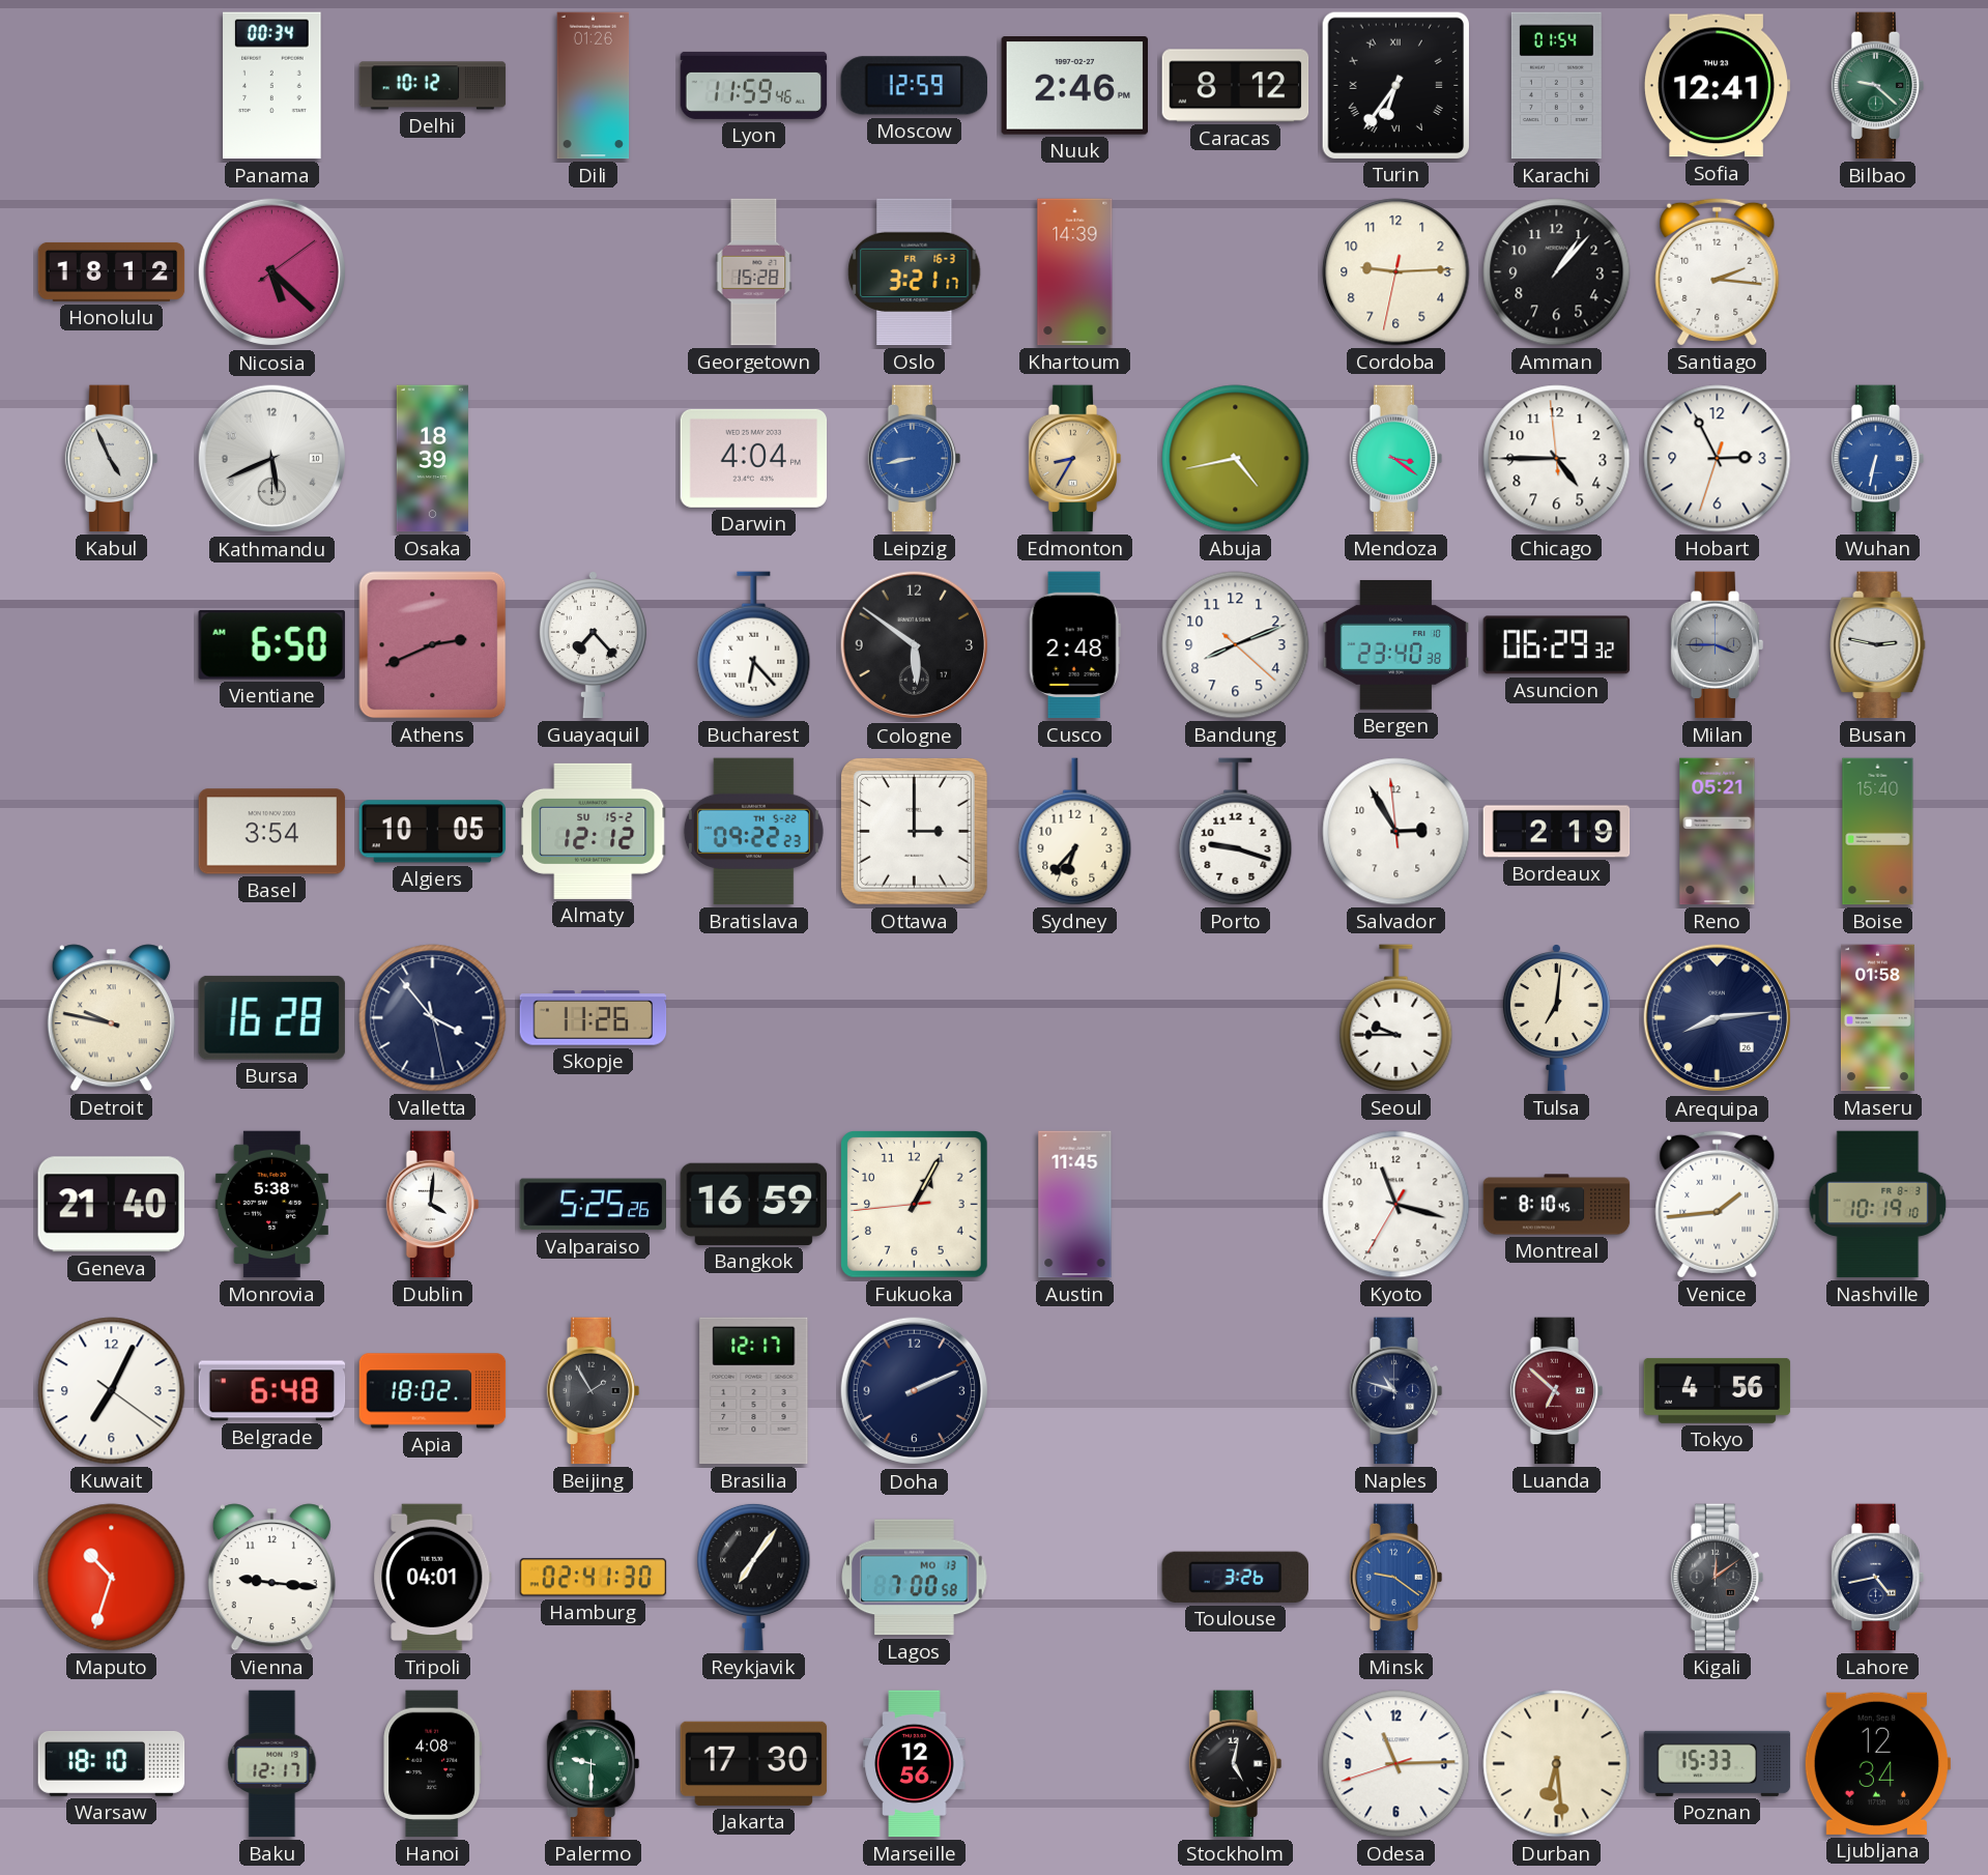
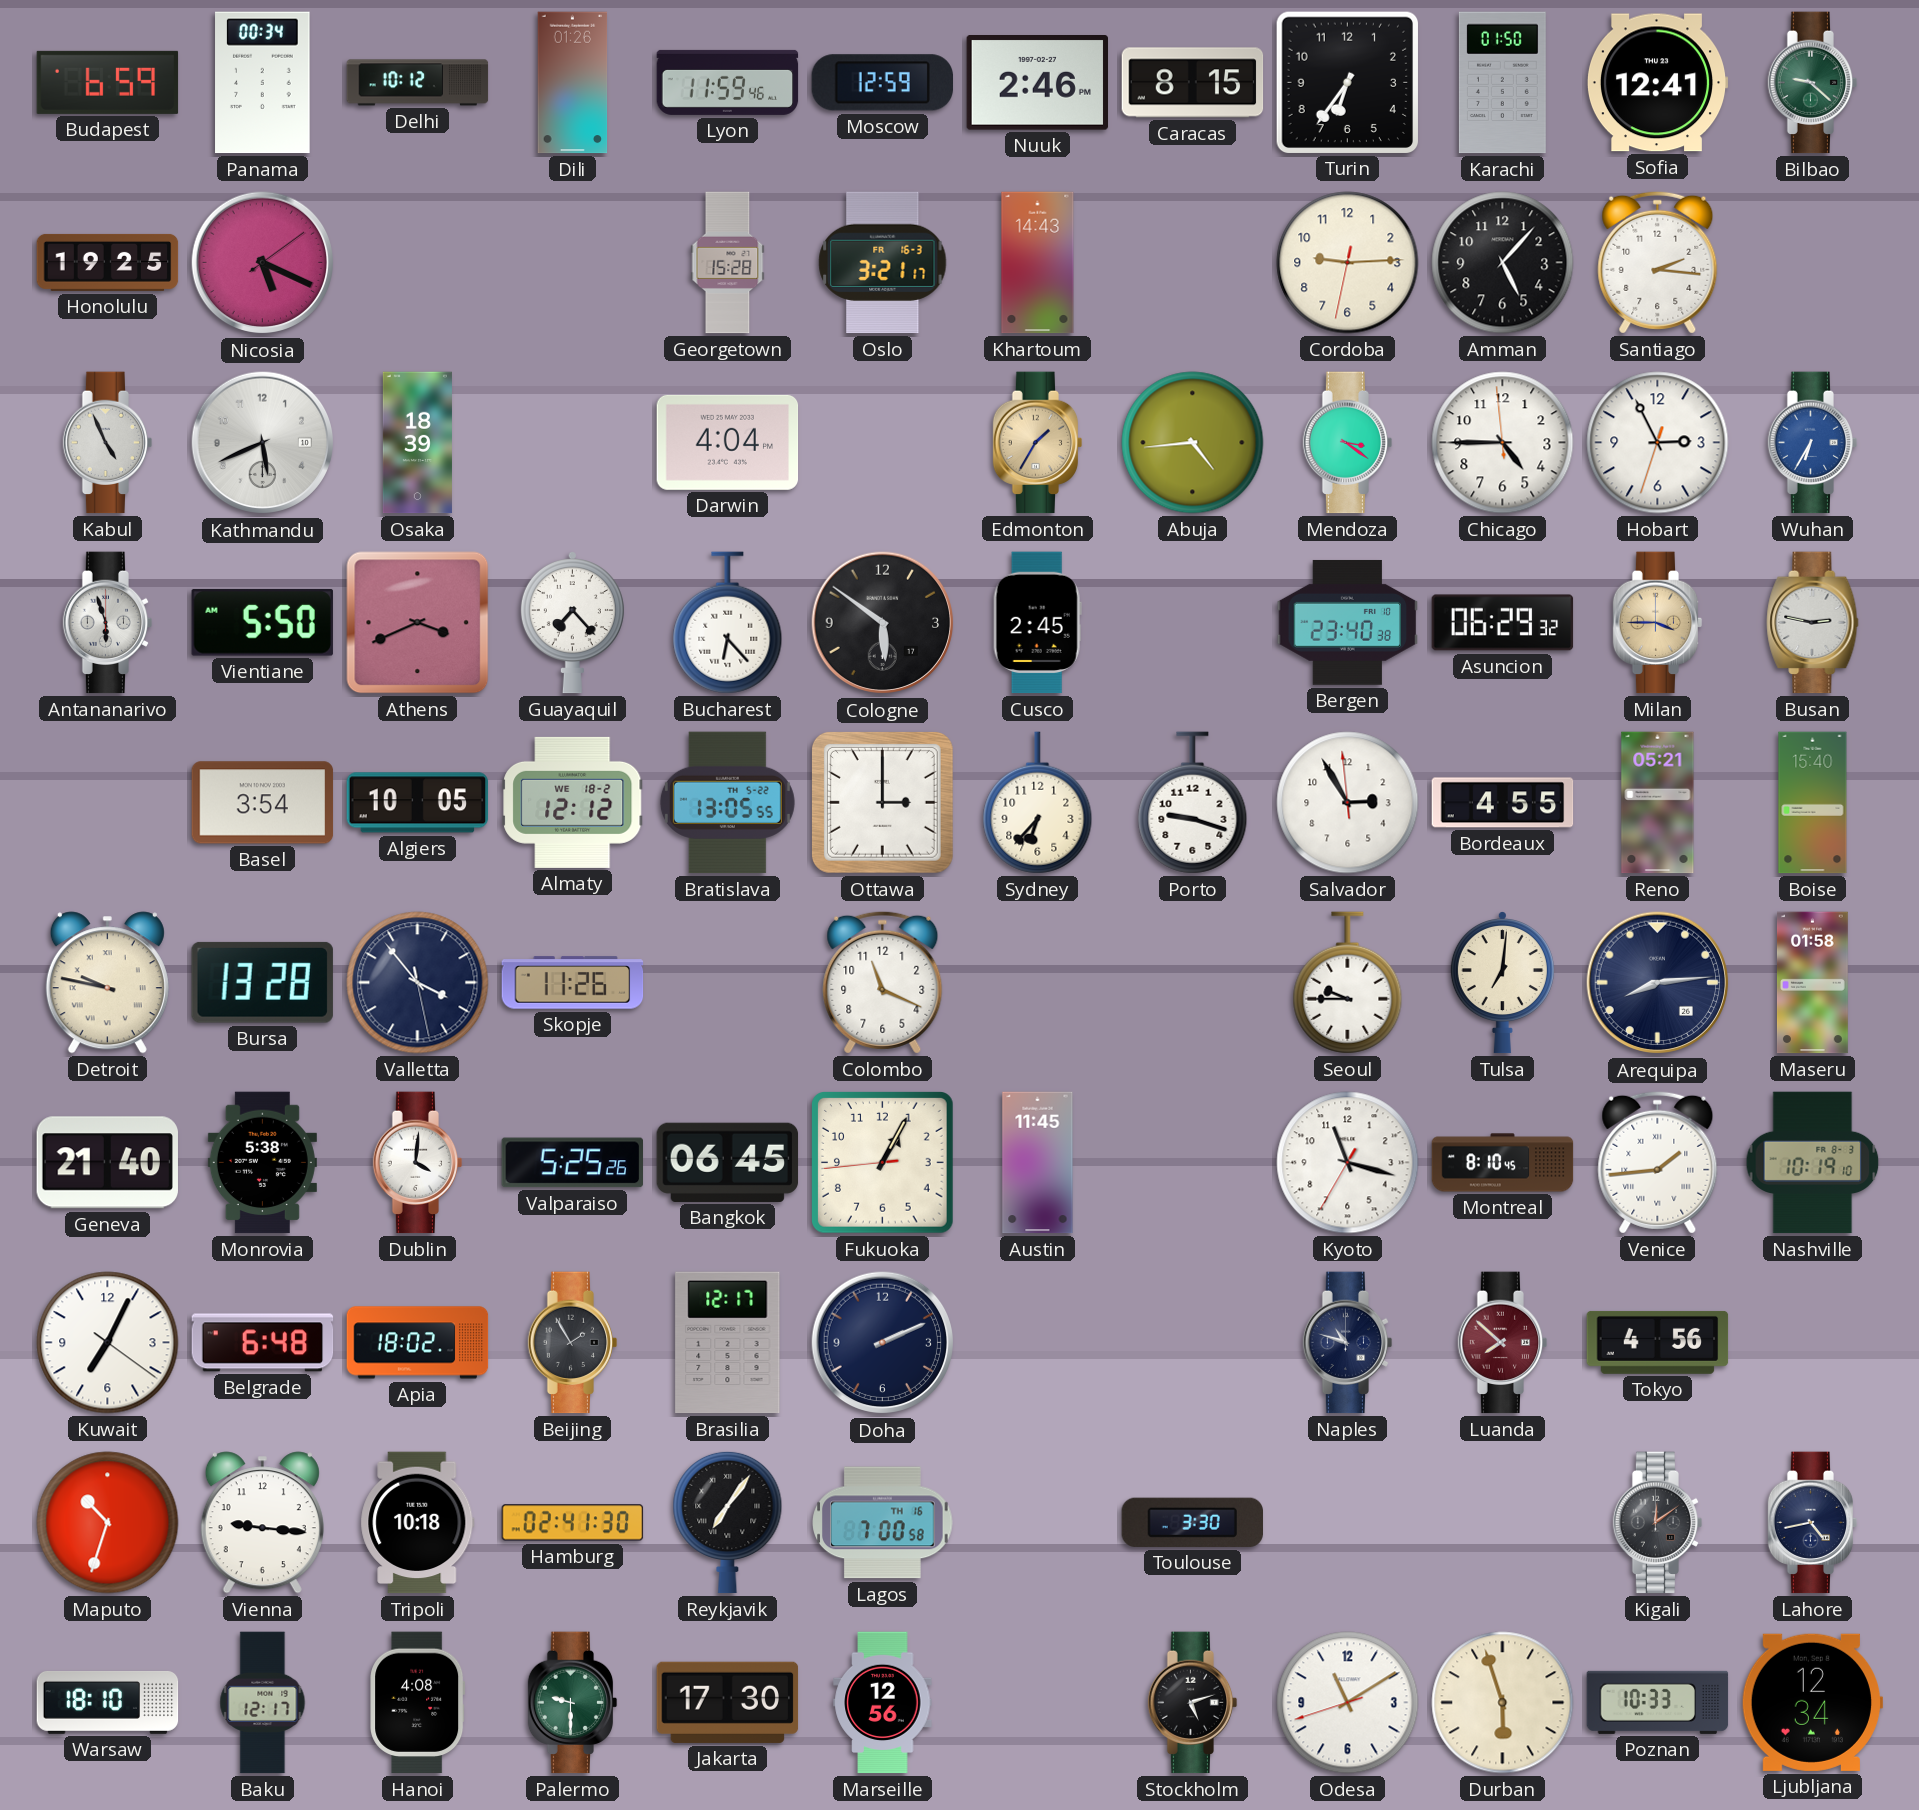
Budapest: none -> 6:59 (108, 82)
Caracas: 8:12 -> 8:15 (1193, 83)
Turin numerals: Roman -> Arabic (1347, 82)
Karachi: 01:54 -> 01:50 (1502, 83)
Honolulu: 18:12 -> 19:25 (108, 262)
Nicosia: 5:22 -> 5:19 (263, 263)
Khartoum: 14:39 -> 14:43 (1038, 263)
Amman: 1:07 -> 5:07 (1503, 263)
Leipzig: 8:43 -> none (915, 459)
Edmonton: 8:35 -> 1:35 (1038, 443)
Abuja: 4:43 -> 4:44 (1193, 443)
Wuhan: 6:32 -> 6:35 (1813, 443)
Antananarivo: none -> 5:57 (108, 623)
Vientiane: 6:50 -> 5:50 (262, 622)
Athens: 2:41 -> 3:41 (418, 623)
Cusco: 2:48 -> 2:45 (1037, 623)
Bandung: 8:11 -> none (1236, 645)
Milan dial: grey -> champagne (1658, 623)
Almaty date: SU 15-2 -> WE 18-2 (573, 802)
Bratislava: 09:22 -> 13:05 (727, 803)
Bordeaux: 2:19 -> 4:55 (1503, 803)
Bursa: 16:28 -> 13:28 (262, 982)
Colombo: none -> 11:19 (883, 982)
Bangkok: 16:59 -> 06:45 (728, 1162)
Luanda: 6:52 -> 7:52 (1503, 1343)
Tripoli: 04:01 -> 10:18 (418, 1523)
Lagos date: MO 13 -> TH 16 (883, 1523)
Toulouse: 3:26 -> 3:30 (1192, 1522)
Minsk: 9:21 -> none (1396, 1578)
Stockholm: 5:02 -> 5:12 (1193, 1703)
Odesa: 11:14 -> 11:09 (1348, 1703)
Durban: 6:29 -> 5:57 (1503, 1703)
Poznan: 15:33 -> 10:33 (1658, 1702)
